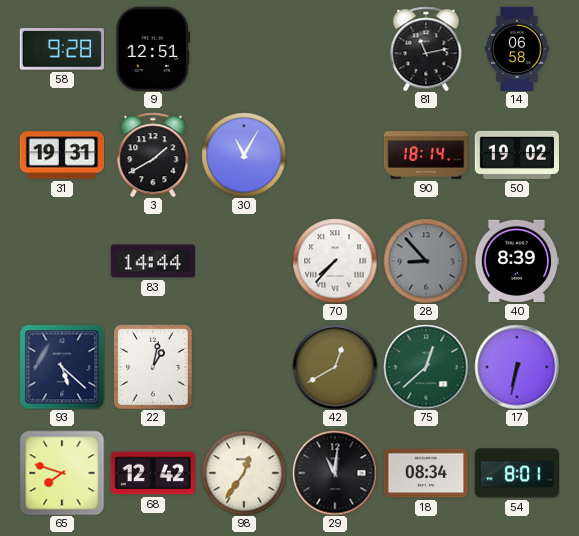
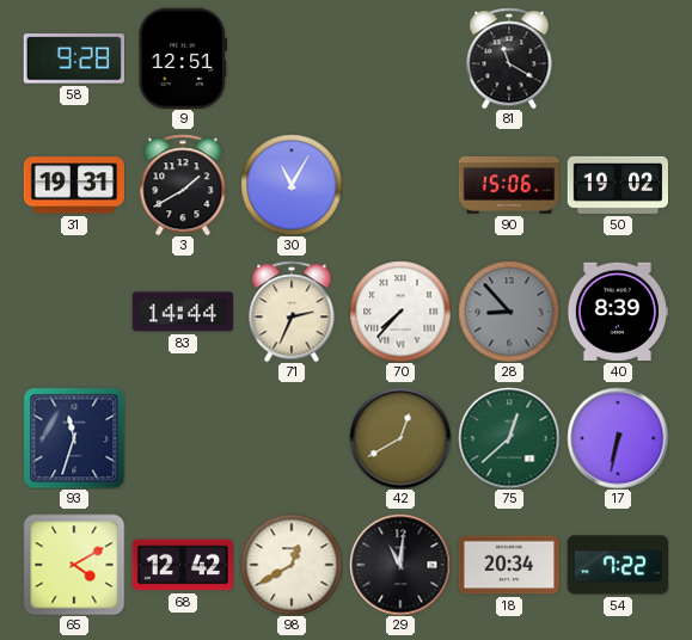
81: 11:13 -> 11:20 (509, 59)
14: 06:58 -> none (517, 49)
90: 18:14 -> 15:06 (509, 186)
71: none -> 2:34 (292, 312)
93: 5:22 -> 11:33 (74, 438)
22: 1:02 -> none (153, 367)
65: 7:48 -> 4:10 (74, 565)
98: 12:36 -> 12:40 (292, 565)
18: 08:34 -> 20:34 (509, 565)
54: 8:01 -> 7:22 (618, 565)
